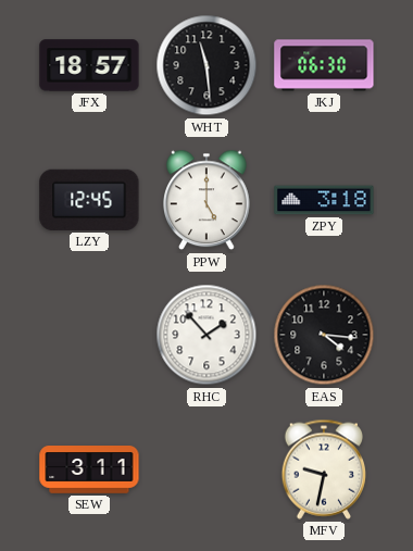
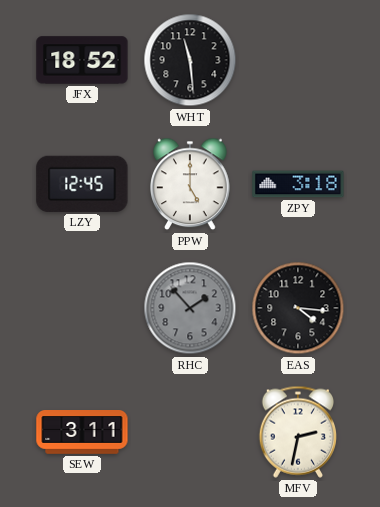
JFX: 18:57 -> 18:52 (82, 60)
JKJ: 06:30 -> none (324, 65)
RHC dial: white -> grey (190, 308)
MFV: 9:32 -> 2:32 (297, 432)
